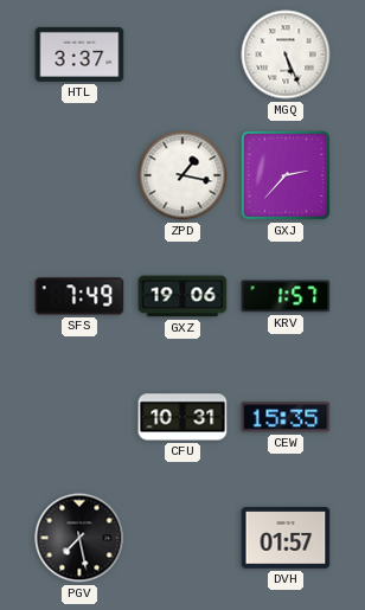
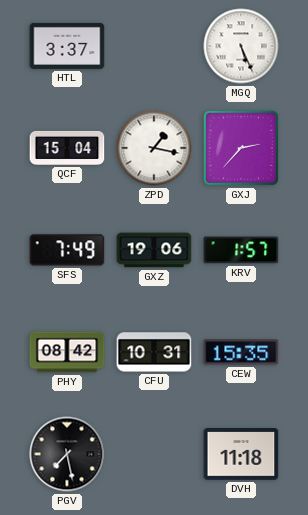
QCF: none -> 15:04 (67, 148)
PHY: none -> 08:42 (67, 352)
DVH: 01:57 -> 11:18 (241, 454)
